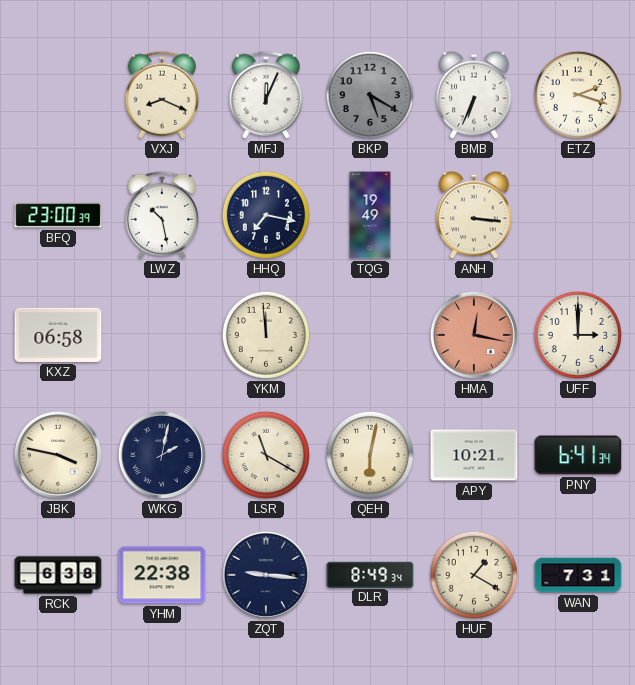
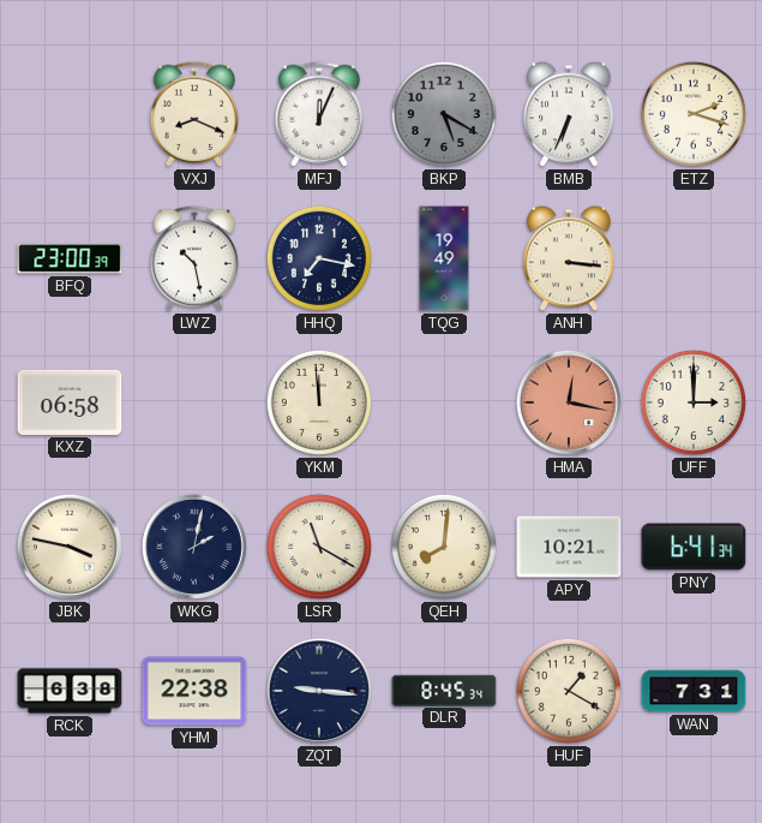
QEH: 6:02 -> 8:01 (444, 547)
DLR: 8:49 -> 8:45 (444, 690)
